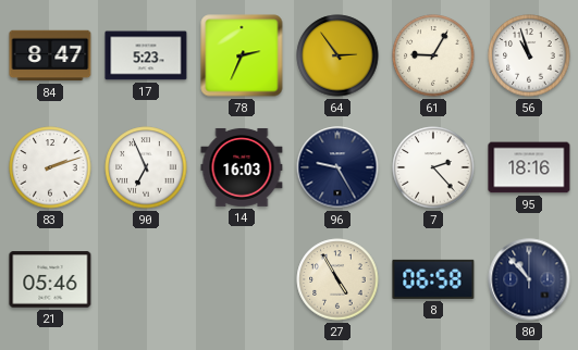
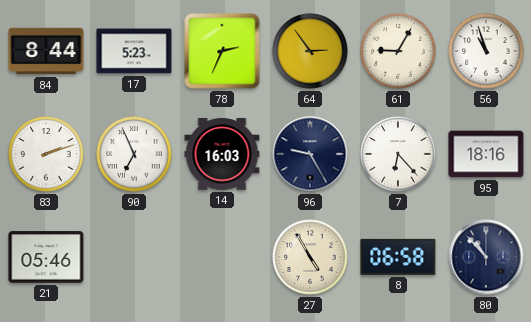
84: 8:47 -> 8:44 (46, 51)
7: 2:23 -> 6:23 (398, 154)
